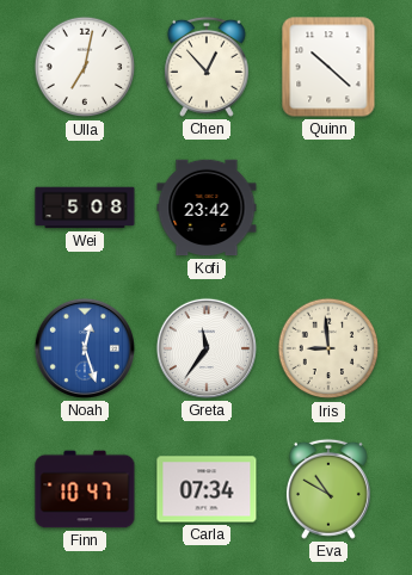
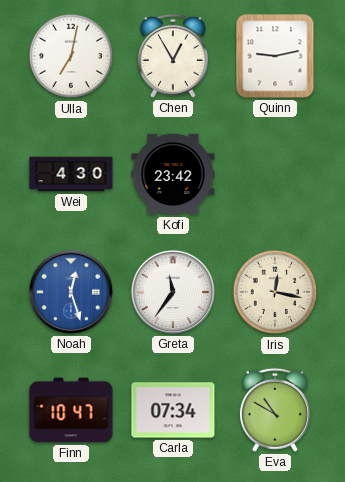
Chen: 12:53 -> 12:55 (173, 56)
Quinn: 10:22 -> 9:13 (275, 56)
Wei: 5:08 -> 4:30 (71, 174)
Iris: 8:59 -> 12:17 (275, 292)
